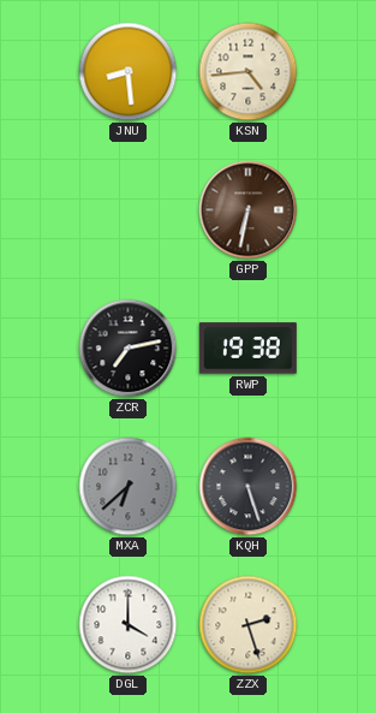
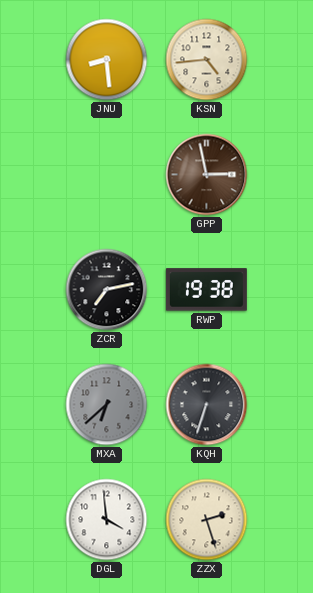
GPP: 6:32 -> 2:58 (207, 175)
KQH: 5:27 -> 6:33 (207, 405)
DGL: 4:00 -> 3:59 (107, 520)
